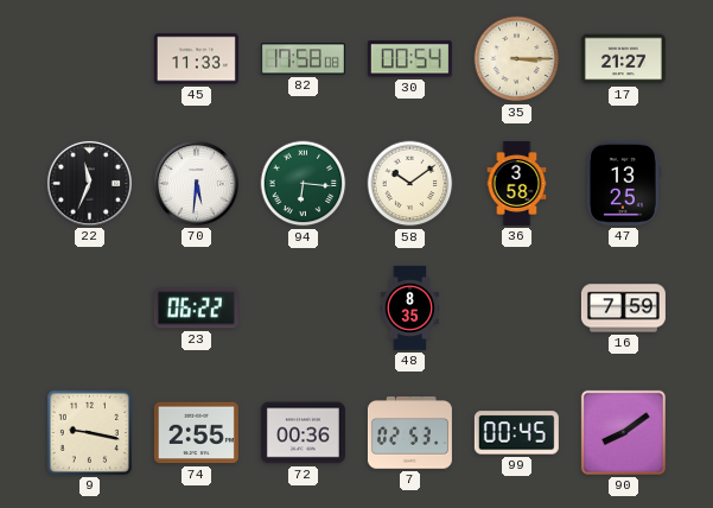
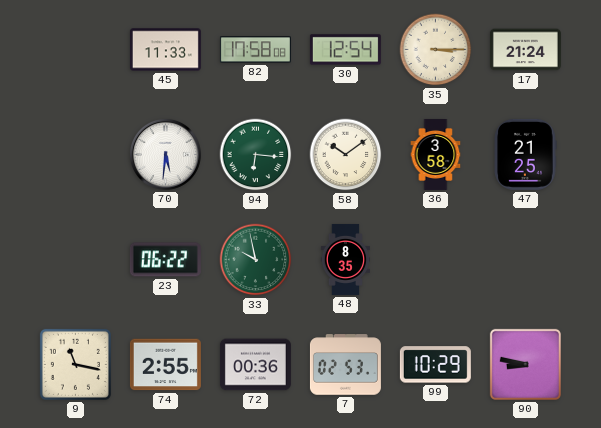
30: 00:54 -> 12:54 (345, 50)
17: 21:27 -> 21:24 (525, 50)
22: 11:34 -> none (89, 183)
47: 13:25 -> 21:25 (525, 154)
33: none -> 9:58 (256, 260)
16: 7:59 -> none (623, 309)
9: 9:17 -> 11:17 (75, 364)
99: 00:45 -> 10:29 (435, 365)
90: 8:09 -> 8:47 (525, 364)
